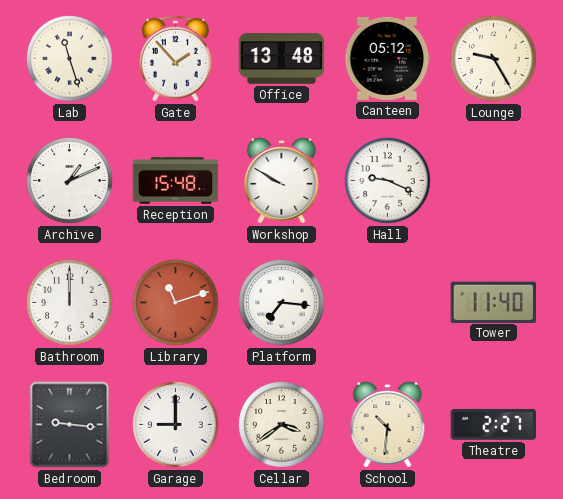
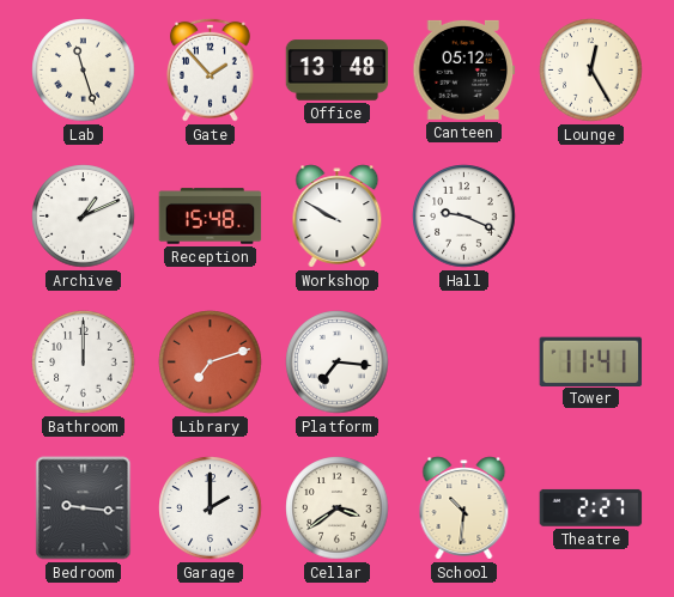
Lounge: 9:25 -> 12:25 (591, 71)
Library: 11:12 -> 7:12 (211, 363)
Tower: 11:40 -> 11:41 (591, 361)
Garage: 9:00 -> 2:00 (211, 508)
